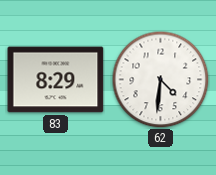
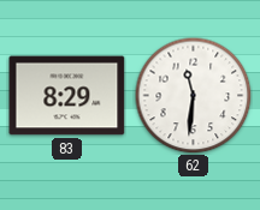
62: 4:31 -> 11:31 (193, 95)
